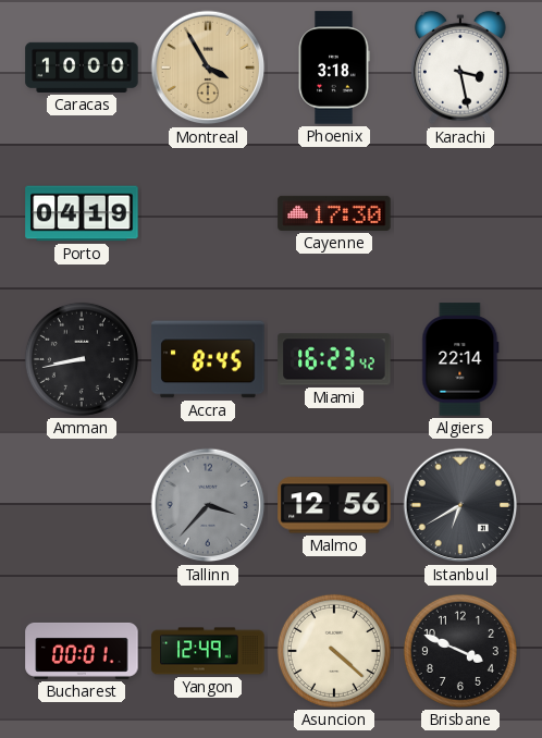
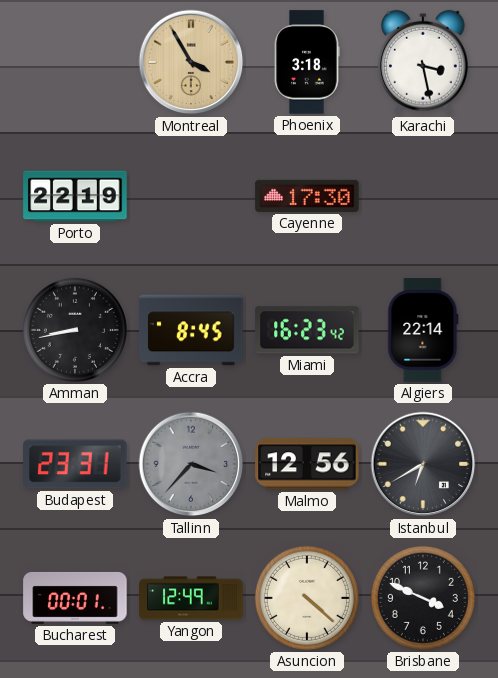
Caracas: 10:00 -> none (82, 67)
Porto: 04:19 -> 22:19 (75, 196)
Budapest: none -> 23:31 (75, 464)
